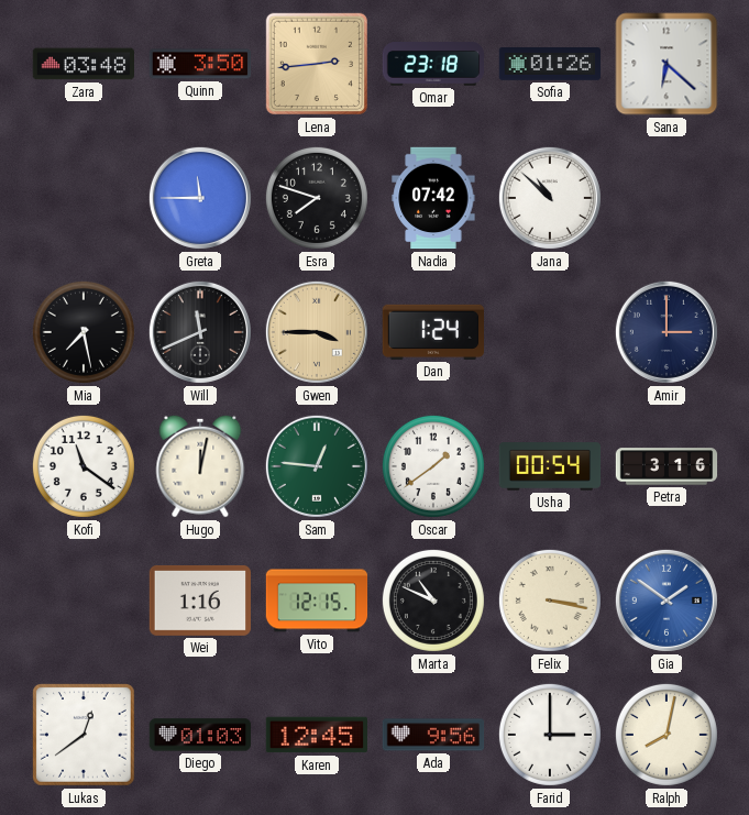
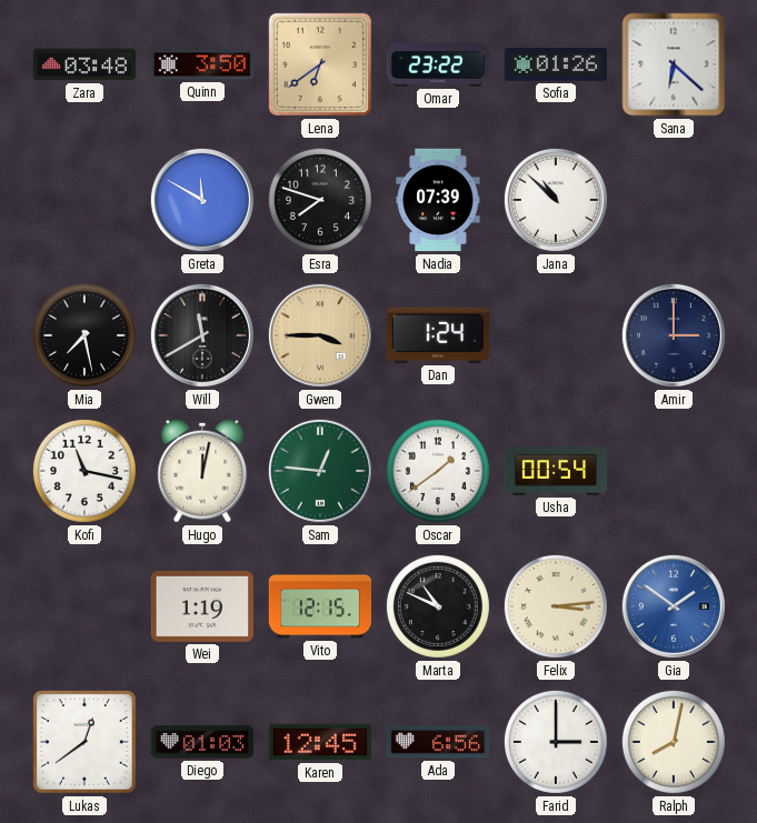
Lena: 2:44 -> 6:39 (320, 64)
Omar: 23:18 -> 23:22 (438, 64)
Greta: 11:45 -> 11:50 (202, 200)
Nadia: 07:42 -> 07:39 (438, 200)
Will: 11:41 -> 11:40 (202, 335)
Kofi: 11:21 -> 11:17 (84, 471)
Petra: 3:16 -> none (667, 466)
Wei: 1:16 -> 1:19 (201, 606)
Felix: 3:17 -> 3:14 (556, 606)
Ada: 9:56 -> 6:56 (438, 742)
